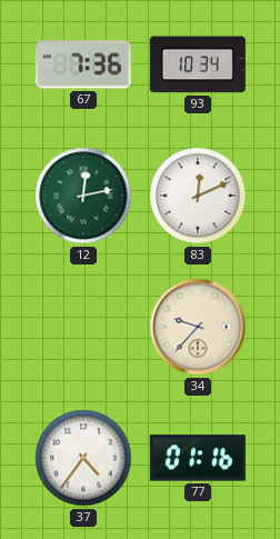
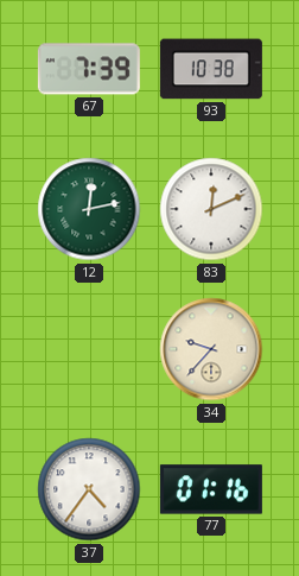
67: 7:36 -> 7:39 (89, 69)
93: 10:34 -> 10:38 (211, 69)
